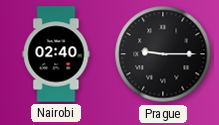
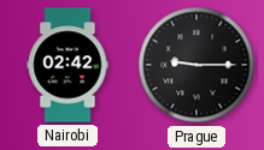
Nairobi: 02:40 -> 02:42 (68, 65)
